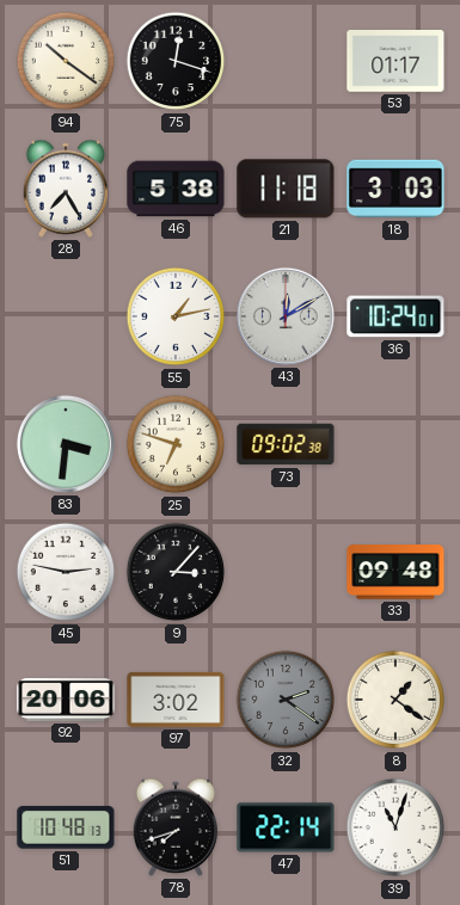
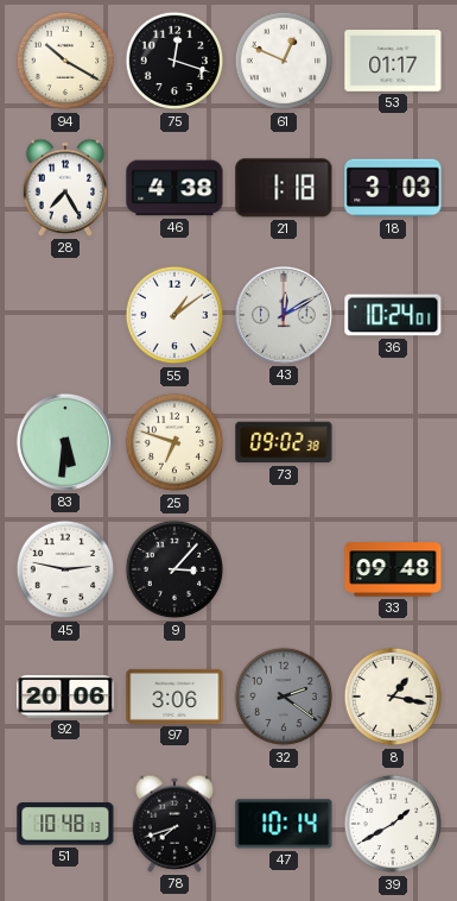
94: 10:21 -> 10:20 (65, 61)
61: none -> 12:49 (284, 61)
46: 5:38 -> 4:38 (174, 188)
21: 11:18 -> 1:18 (284, 188)
55: 1:13 -> 1:09 (174, 315)
83: 3:31 -> 5:31 (65, 442)
97: 3:02 -> 3:06 (174, 697)
8: 1:21 -> 1:17 (393, 697)
47: 22:14 -> 10:14 (284, 824)
39: 11:03 -> 1:40 (393, 824)
